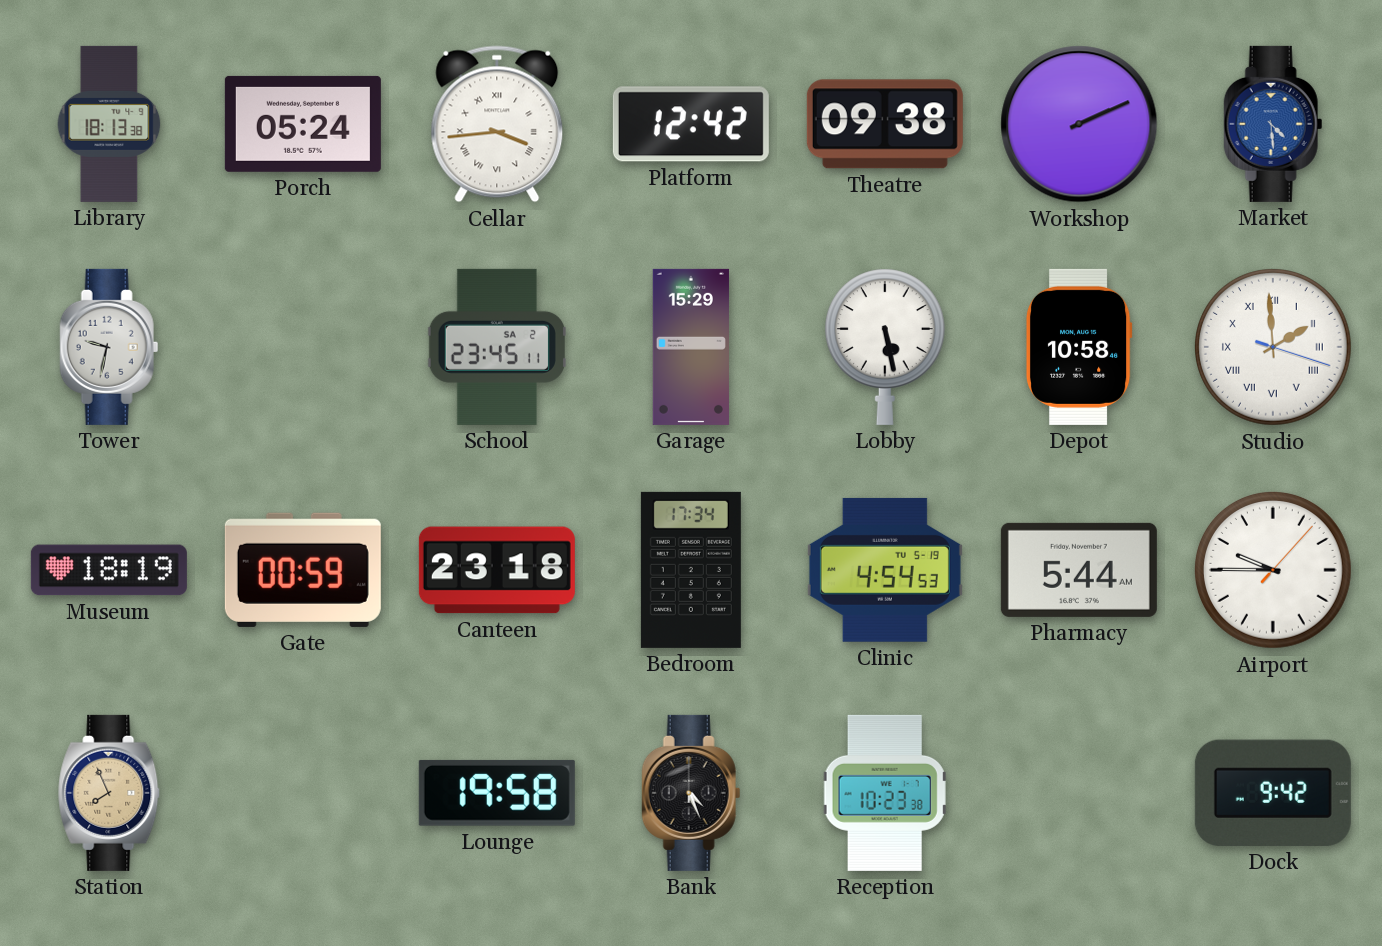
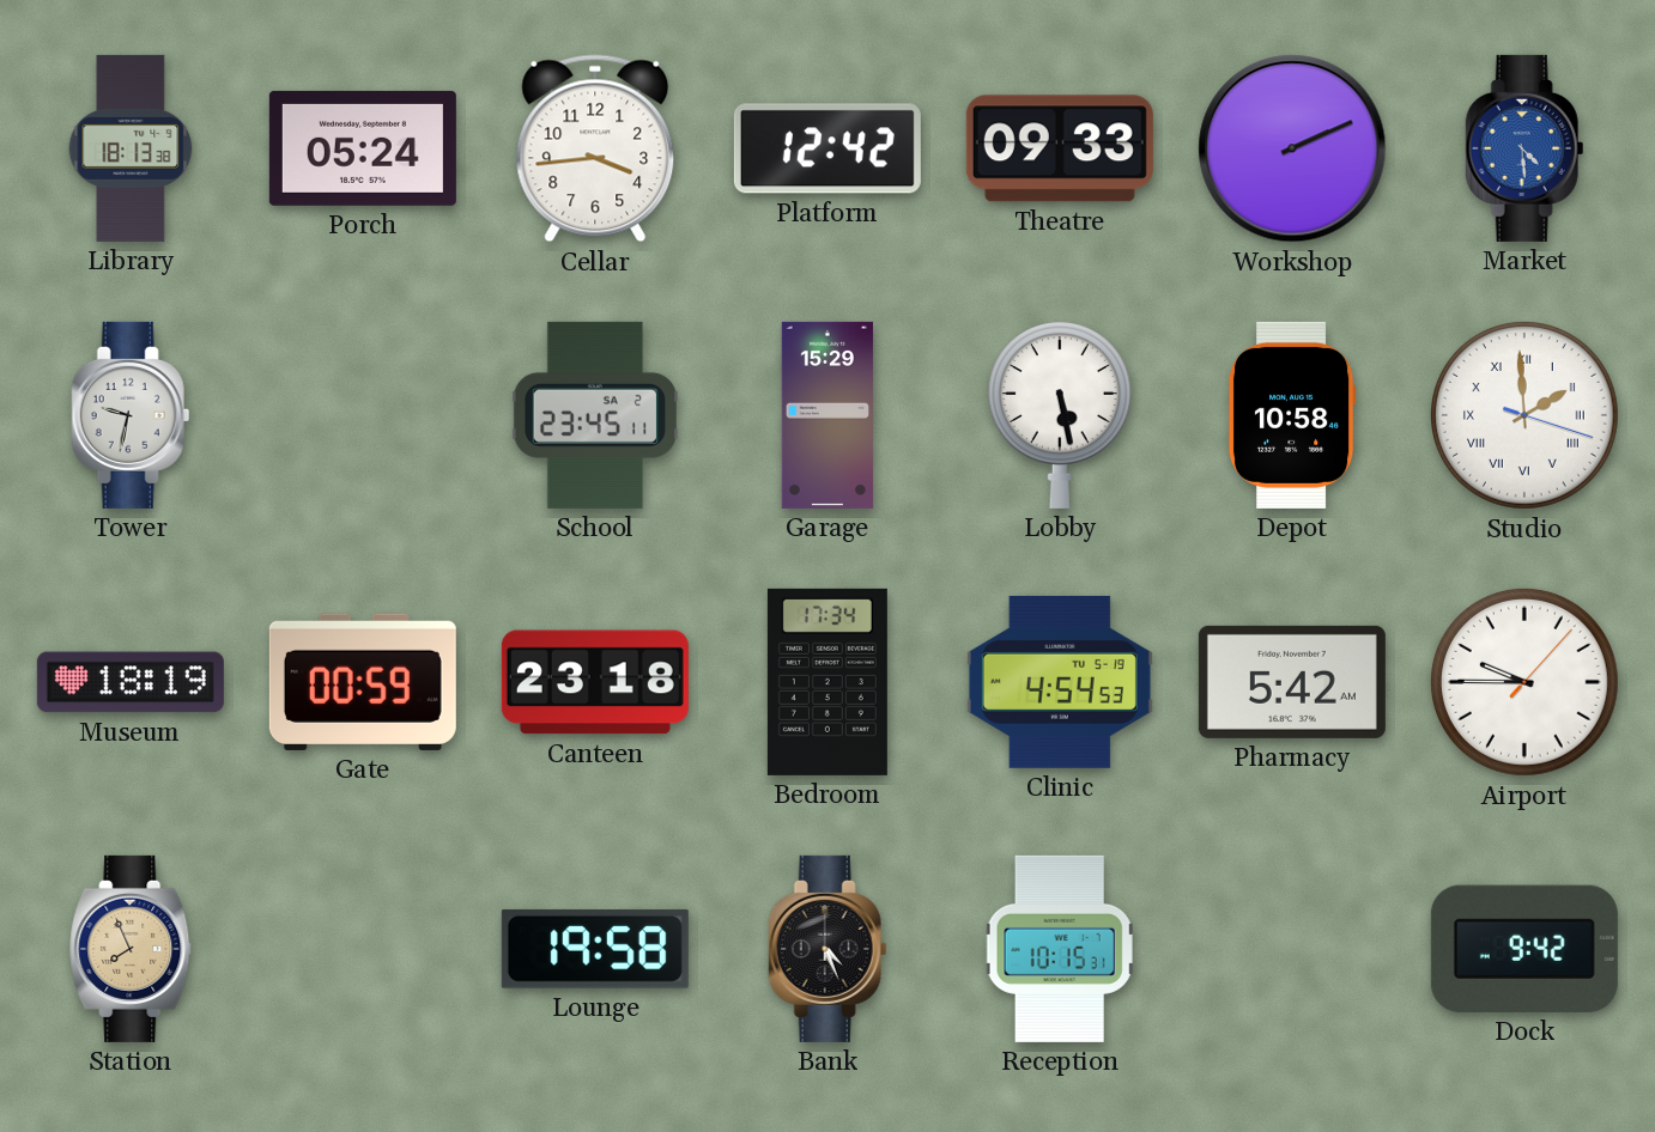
Cellar numerals: Roman -> Arabic (595, 148)
Theatre: 09:38 -> 09:33 (1060, 148)
Pharmacy: 5:44 -> 5:42 (1292, 682)
Reception: 10:23 -> 10:15 (1060, 949)
